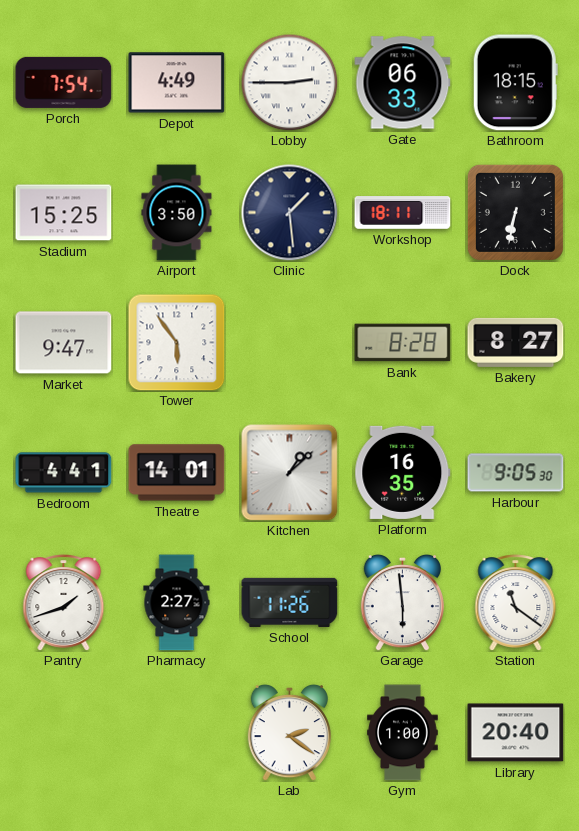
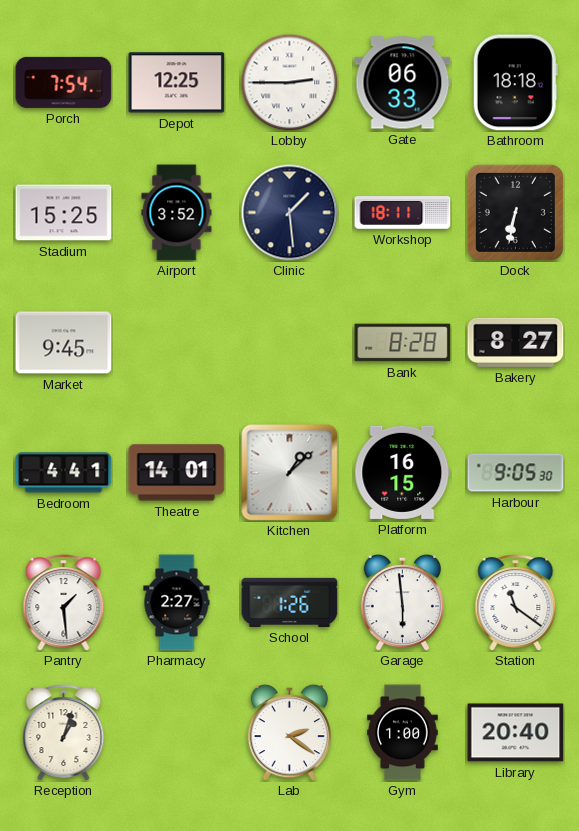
Depot: 4:49 -> 12:25 (177, 83)
Bathroom: 18:15 -> 18:18 (515, 83)
Airport: 3:50 -> 3:52 (177, 213)
Market: 9:47 -> 9:45 (64, 343)
Tower: 5:54 -> none (177, 343)
Platform: 16:35 -> 16:15 (403, 472)
Pantry: 1:42 -> 1:29 (64, 603)
School: 11:26 -> 1:26 (290, 602)
Reception: none -> 1:03 (64, 733)
